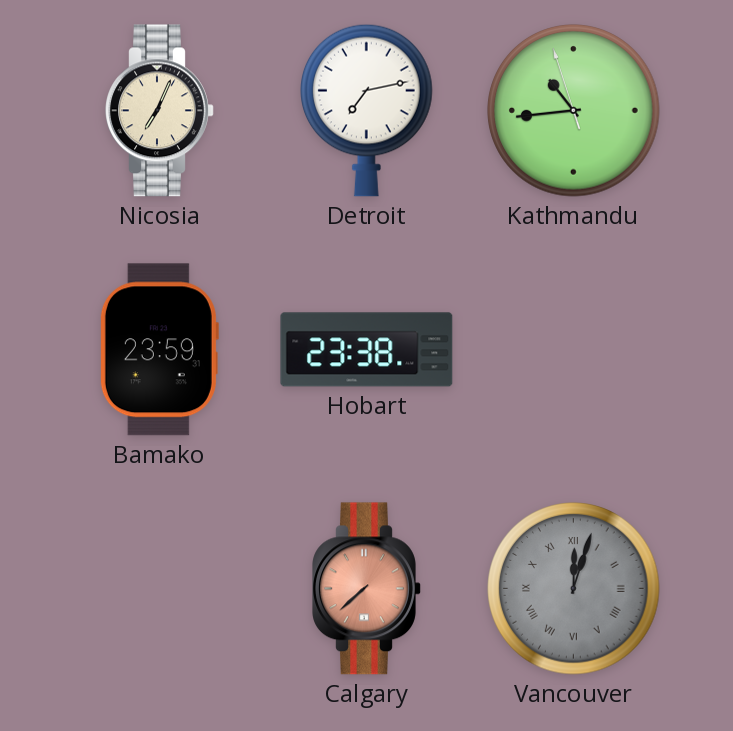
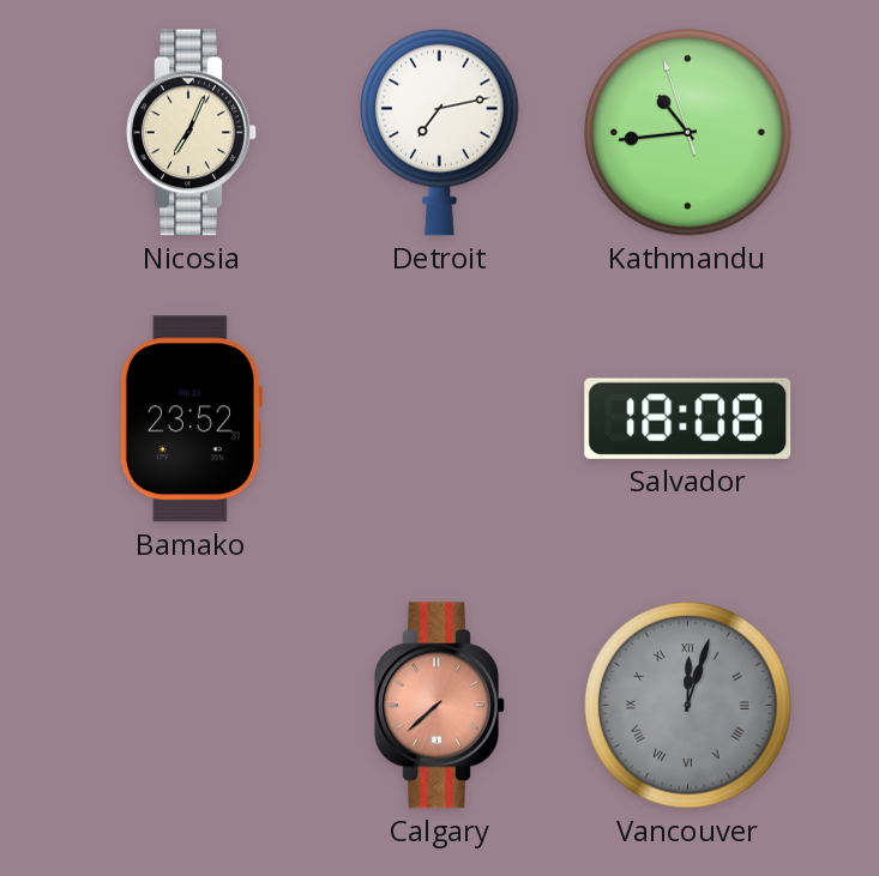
Bamako: 23:59 -> 23:52 (191, 419)
Hobart: 23:38 -> none (367, 350)
Salvador: none -> 18:08 (688, 418)
